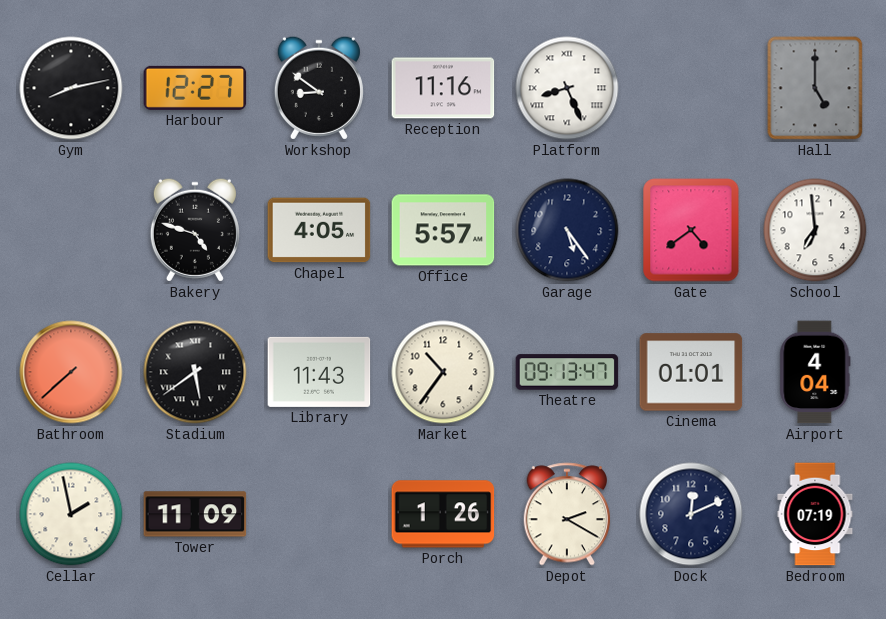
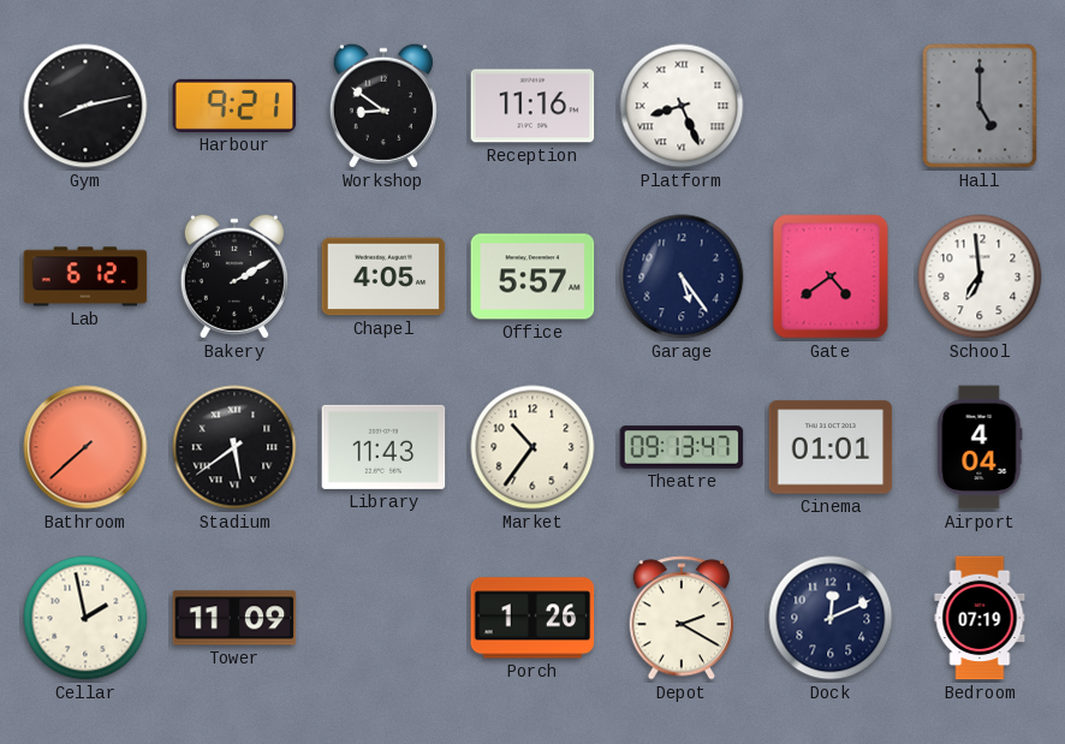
Harbour: 12:27 -> 9:21 (234, 106)
Lab: none -> 6:12 (85, 276)
Bakery: 4:48 -> 2:10 (234, 276)
